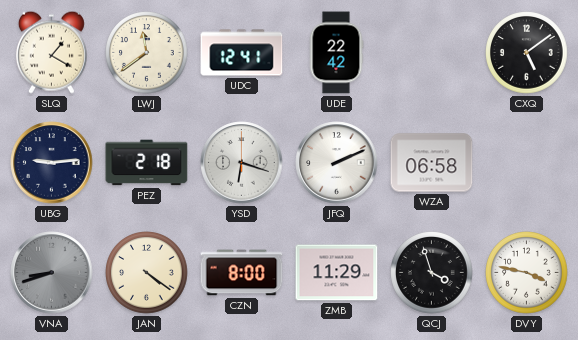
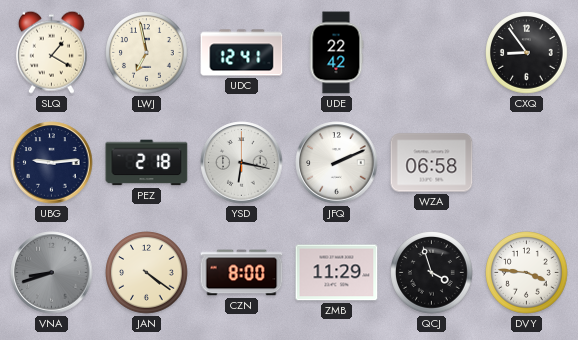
LWJ: 11:39 -> 6:58 (147, 53)
CXQ: 5:09 -> 8:54 (527, 53)
YSD: 6:18 -> 6:17 (242, 163)
DVY: 3:47 -> 3:46 (527, 273)
